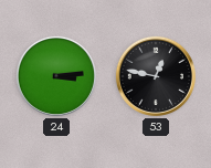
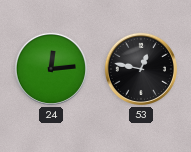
24: 3:14 -> 12:14 (51, 69)
